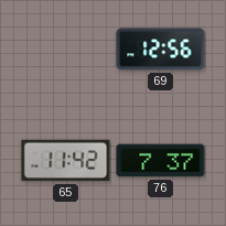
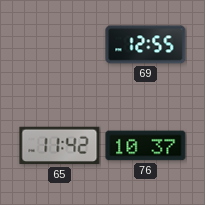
69: 12:56 -> 12:55 (146, 45)
76: 7:37 -> 10:37 (146, 146)
